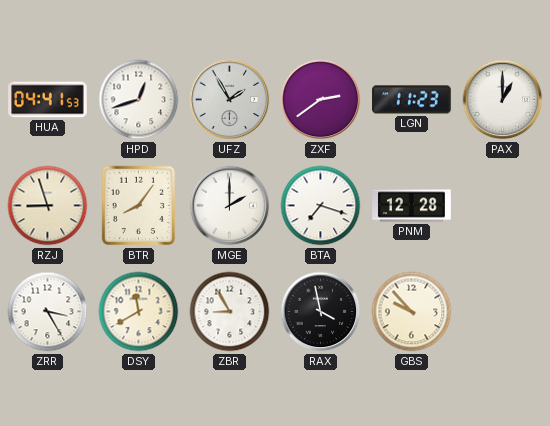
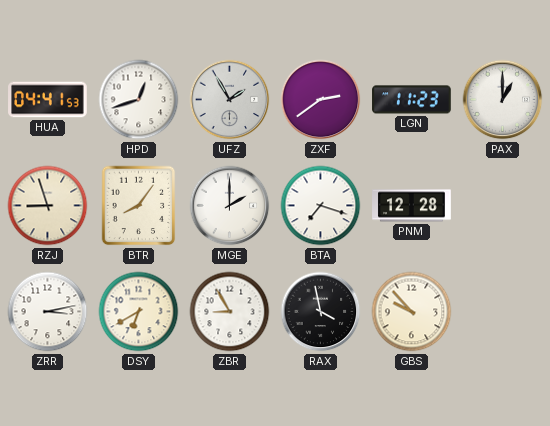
ZRR: 3:25 -> 3:13 (48, 312)
DSY: 11:40 -> 6:40 (139, 312)
